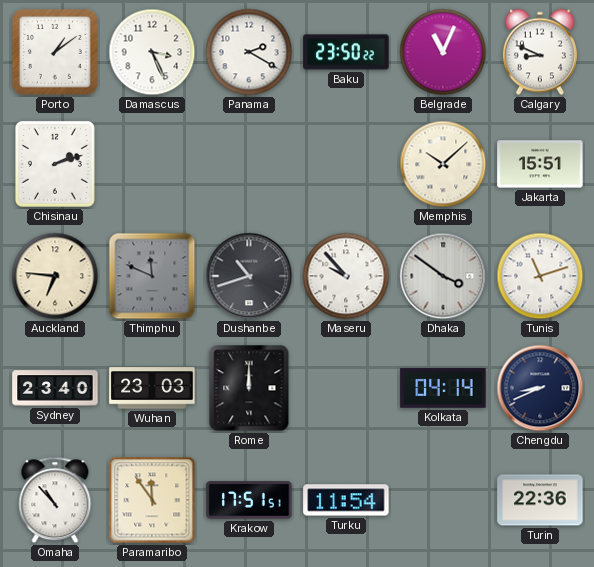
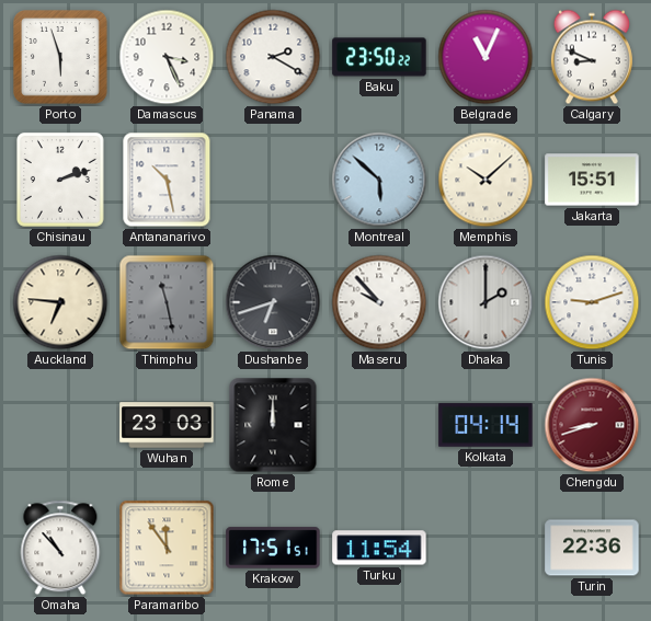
Porto: 1:09 -> 5:57 (61, 58)
Antananarivo: none -> 10:28 (167, 180)
Montreal: none -> 5:52 (379, 180)
Thimphu: 11:49 -> 11:28 (167, 302)
Dushanbe: 10:42 -> 6:42 (273, 302)
Dhaka: 3:51 -> 2:00 (486, 302)
Tunis: 11:12 -> 9:12 (592, 302)
Sydney: 23:40 -> none (55, 388)
Chengdu: 8:41 -> 8:42 (592, 425)
Chengdu dial: navy -> burgundy (592, 425)
